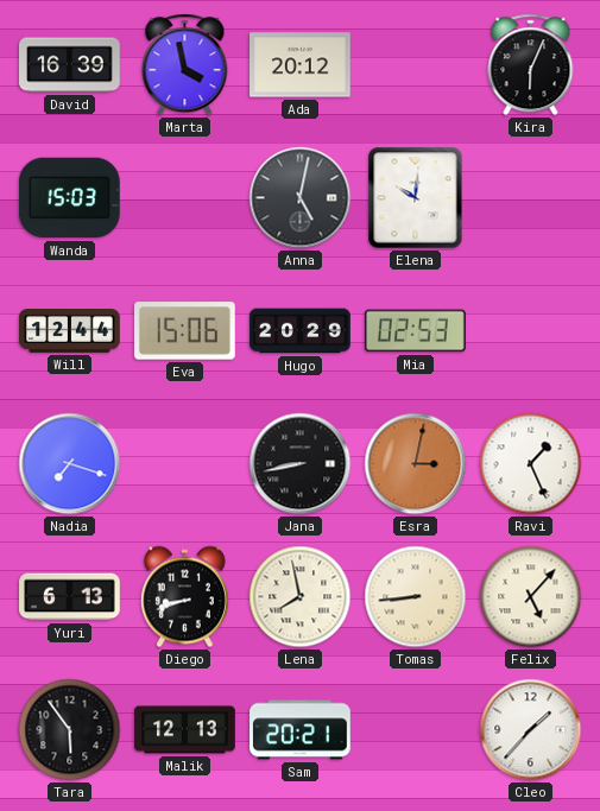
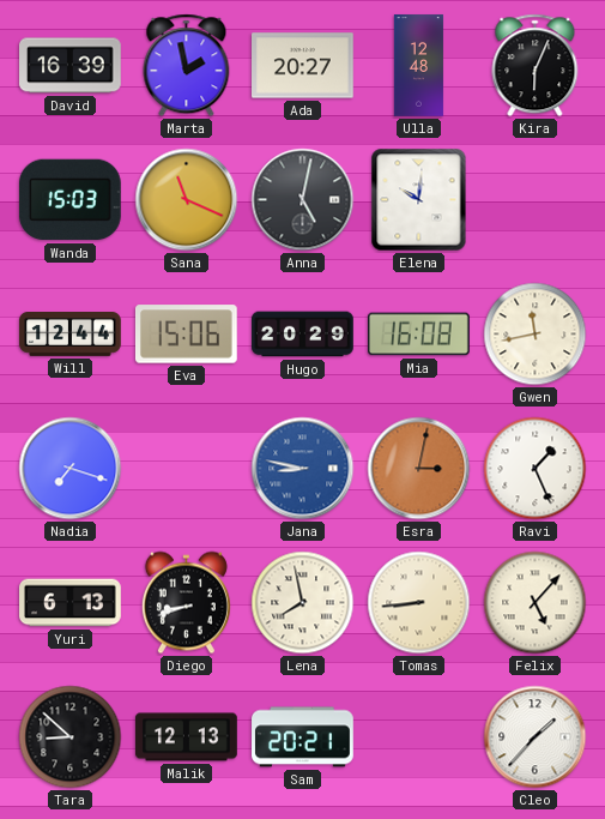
Marta: 3:58 -> 1:58 (187, 66)
Ada: 20:12 -> 20:27 (303, 66)
Ulla: none -> 12:48 (418, 66)
Sana: none -> 11:19 (187, 200)
Mia: 02:53 -> 16:08 (419, 335)
Gwen: none -> 11:43 (536, 335)
Jana: 8:43 -> 8:47 (303, 469)
Jana dial: black -> blue (303, 469)
Tara: 5:54 -> 8:52 (71, 737)
